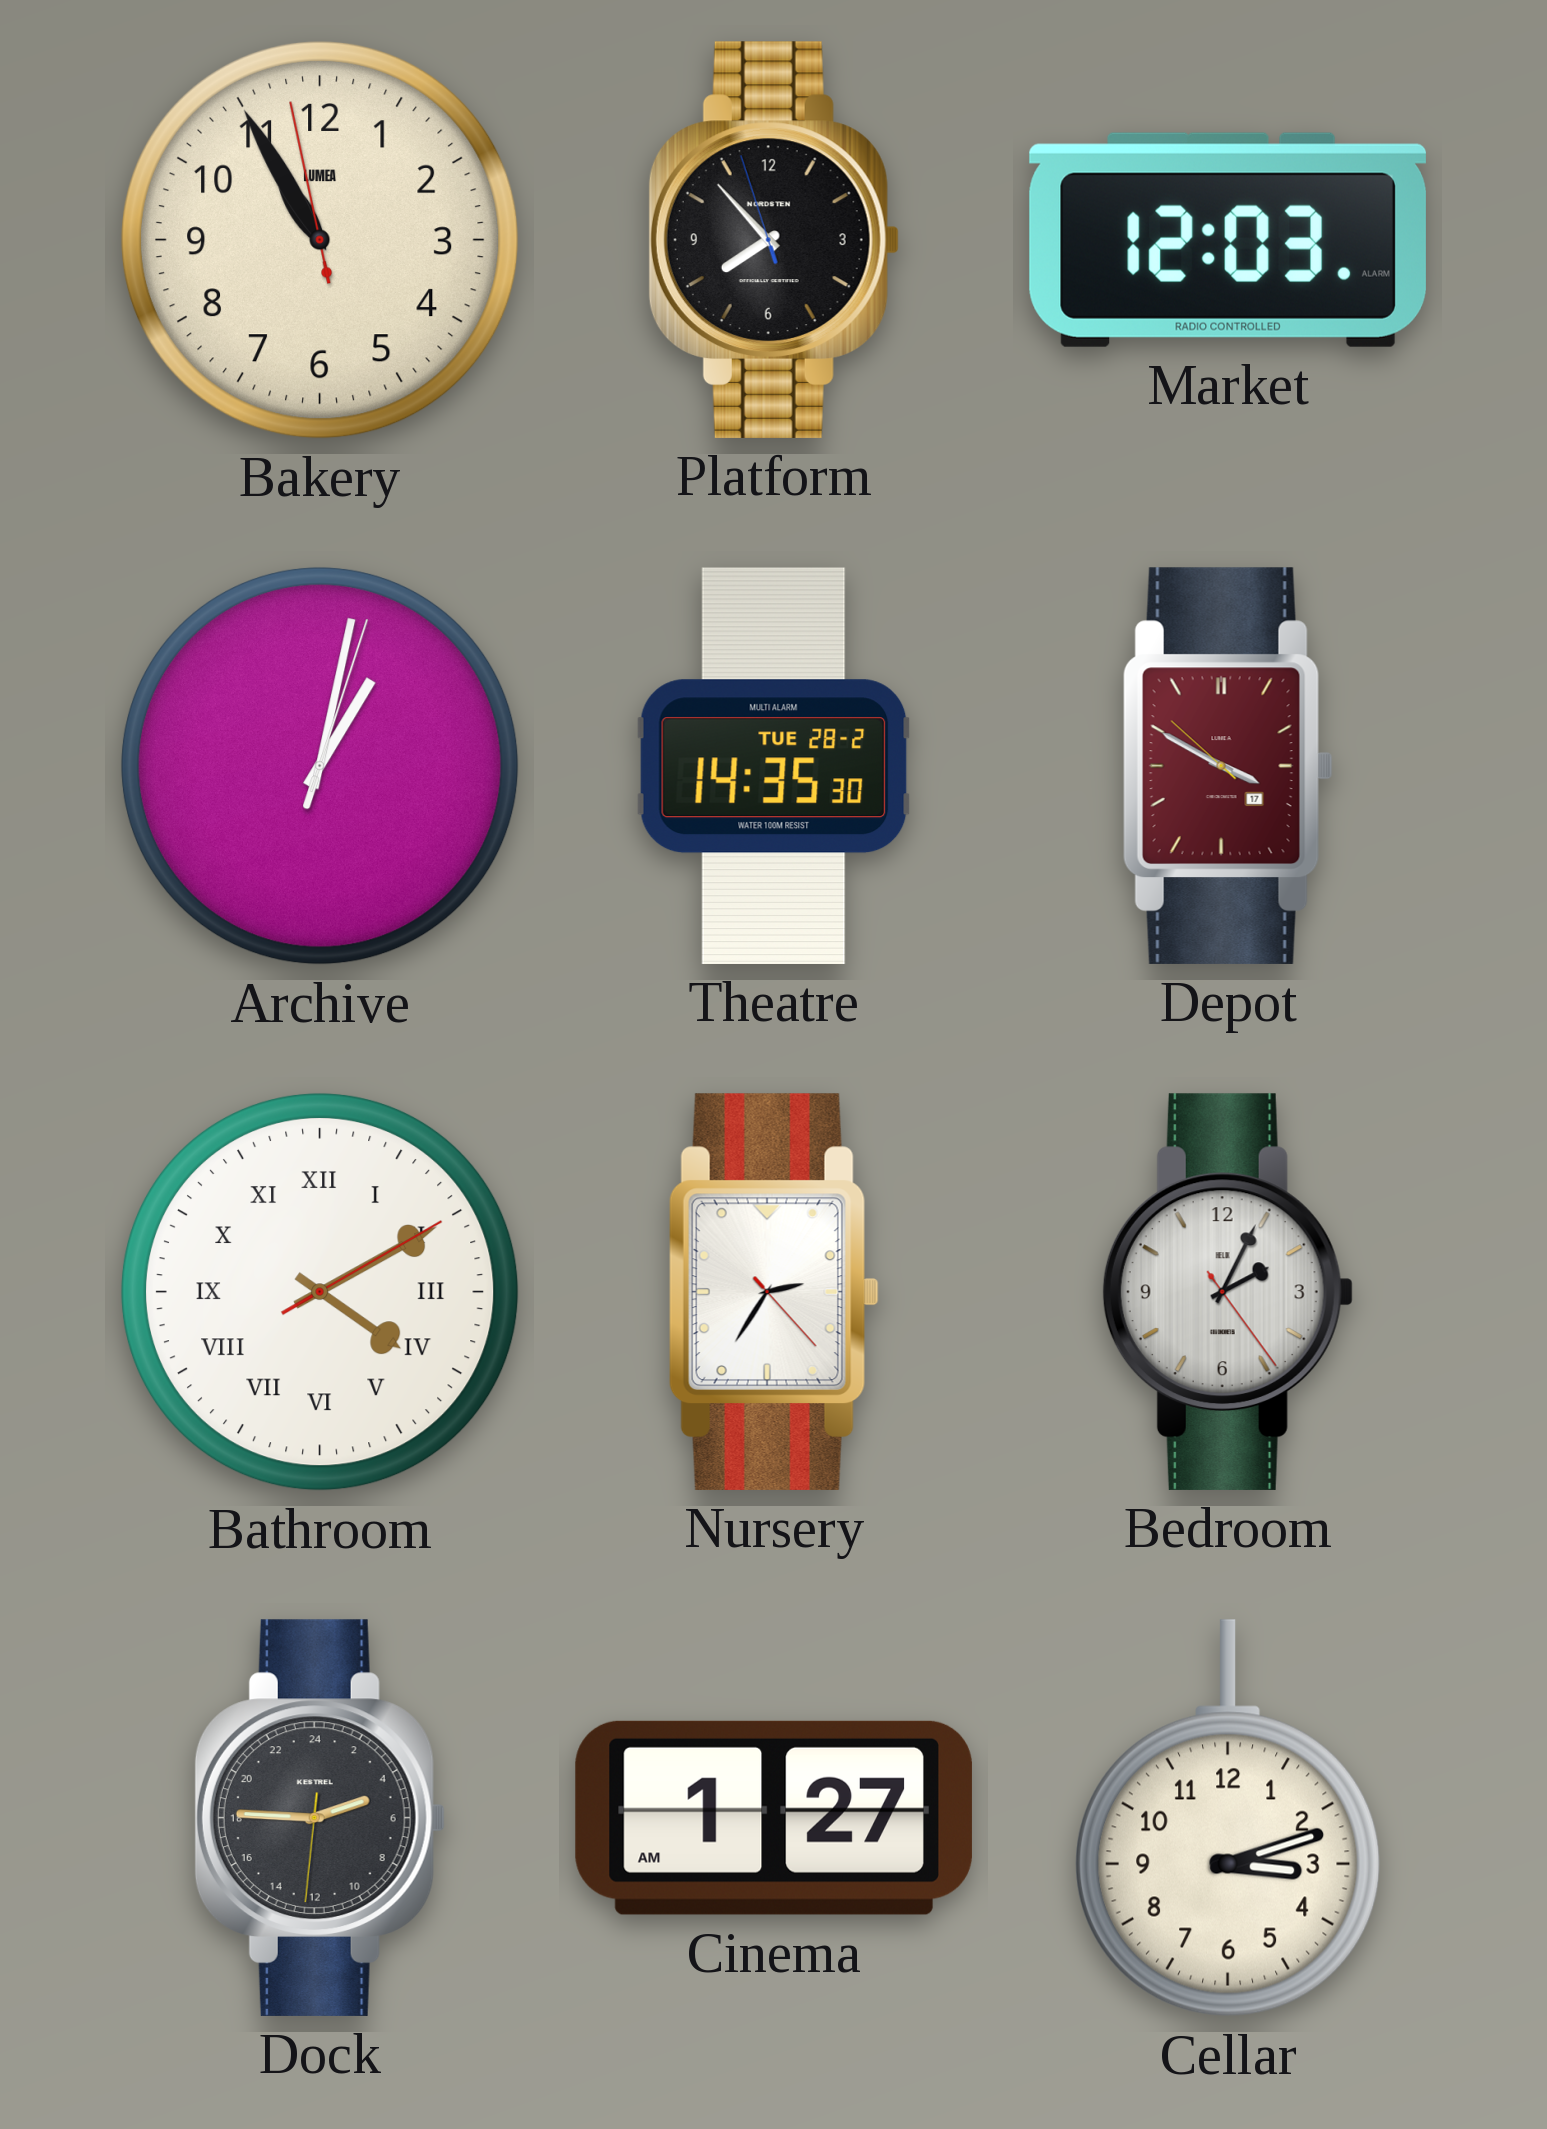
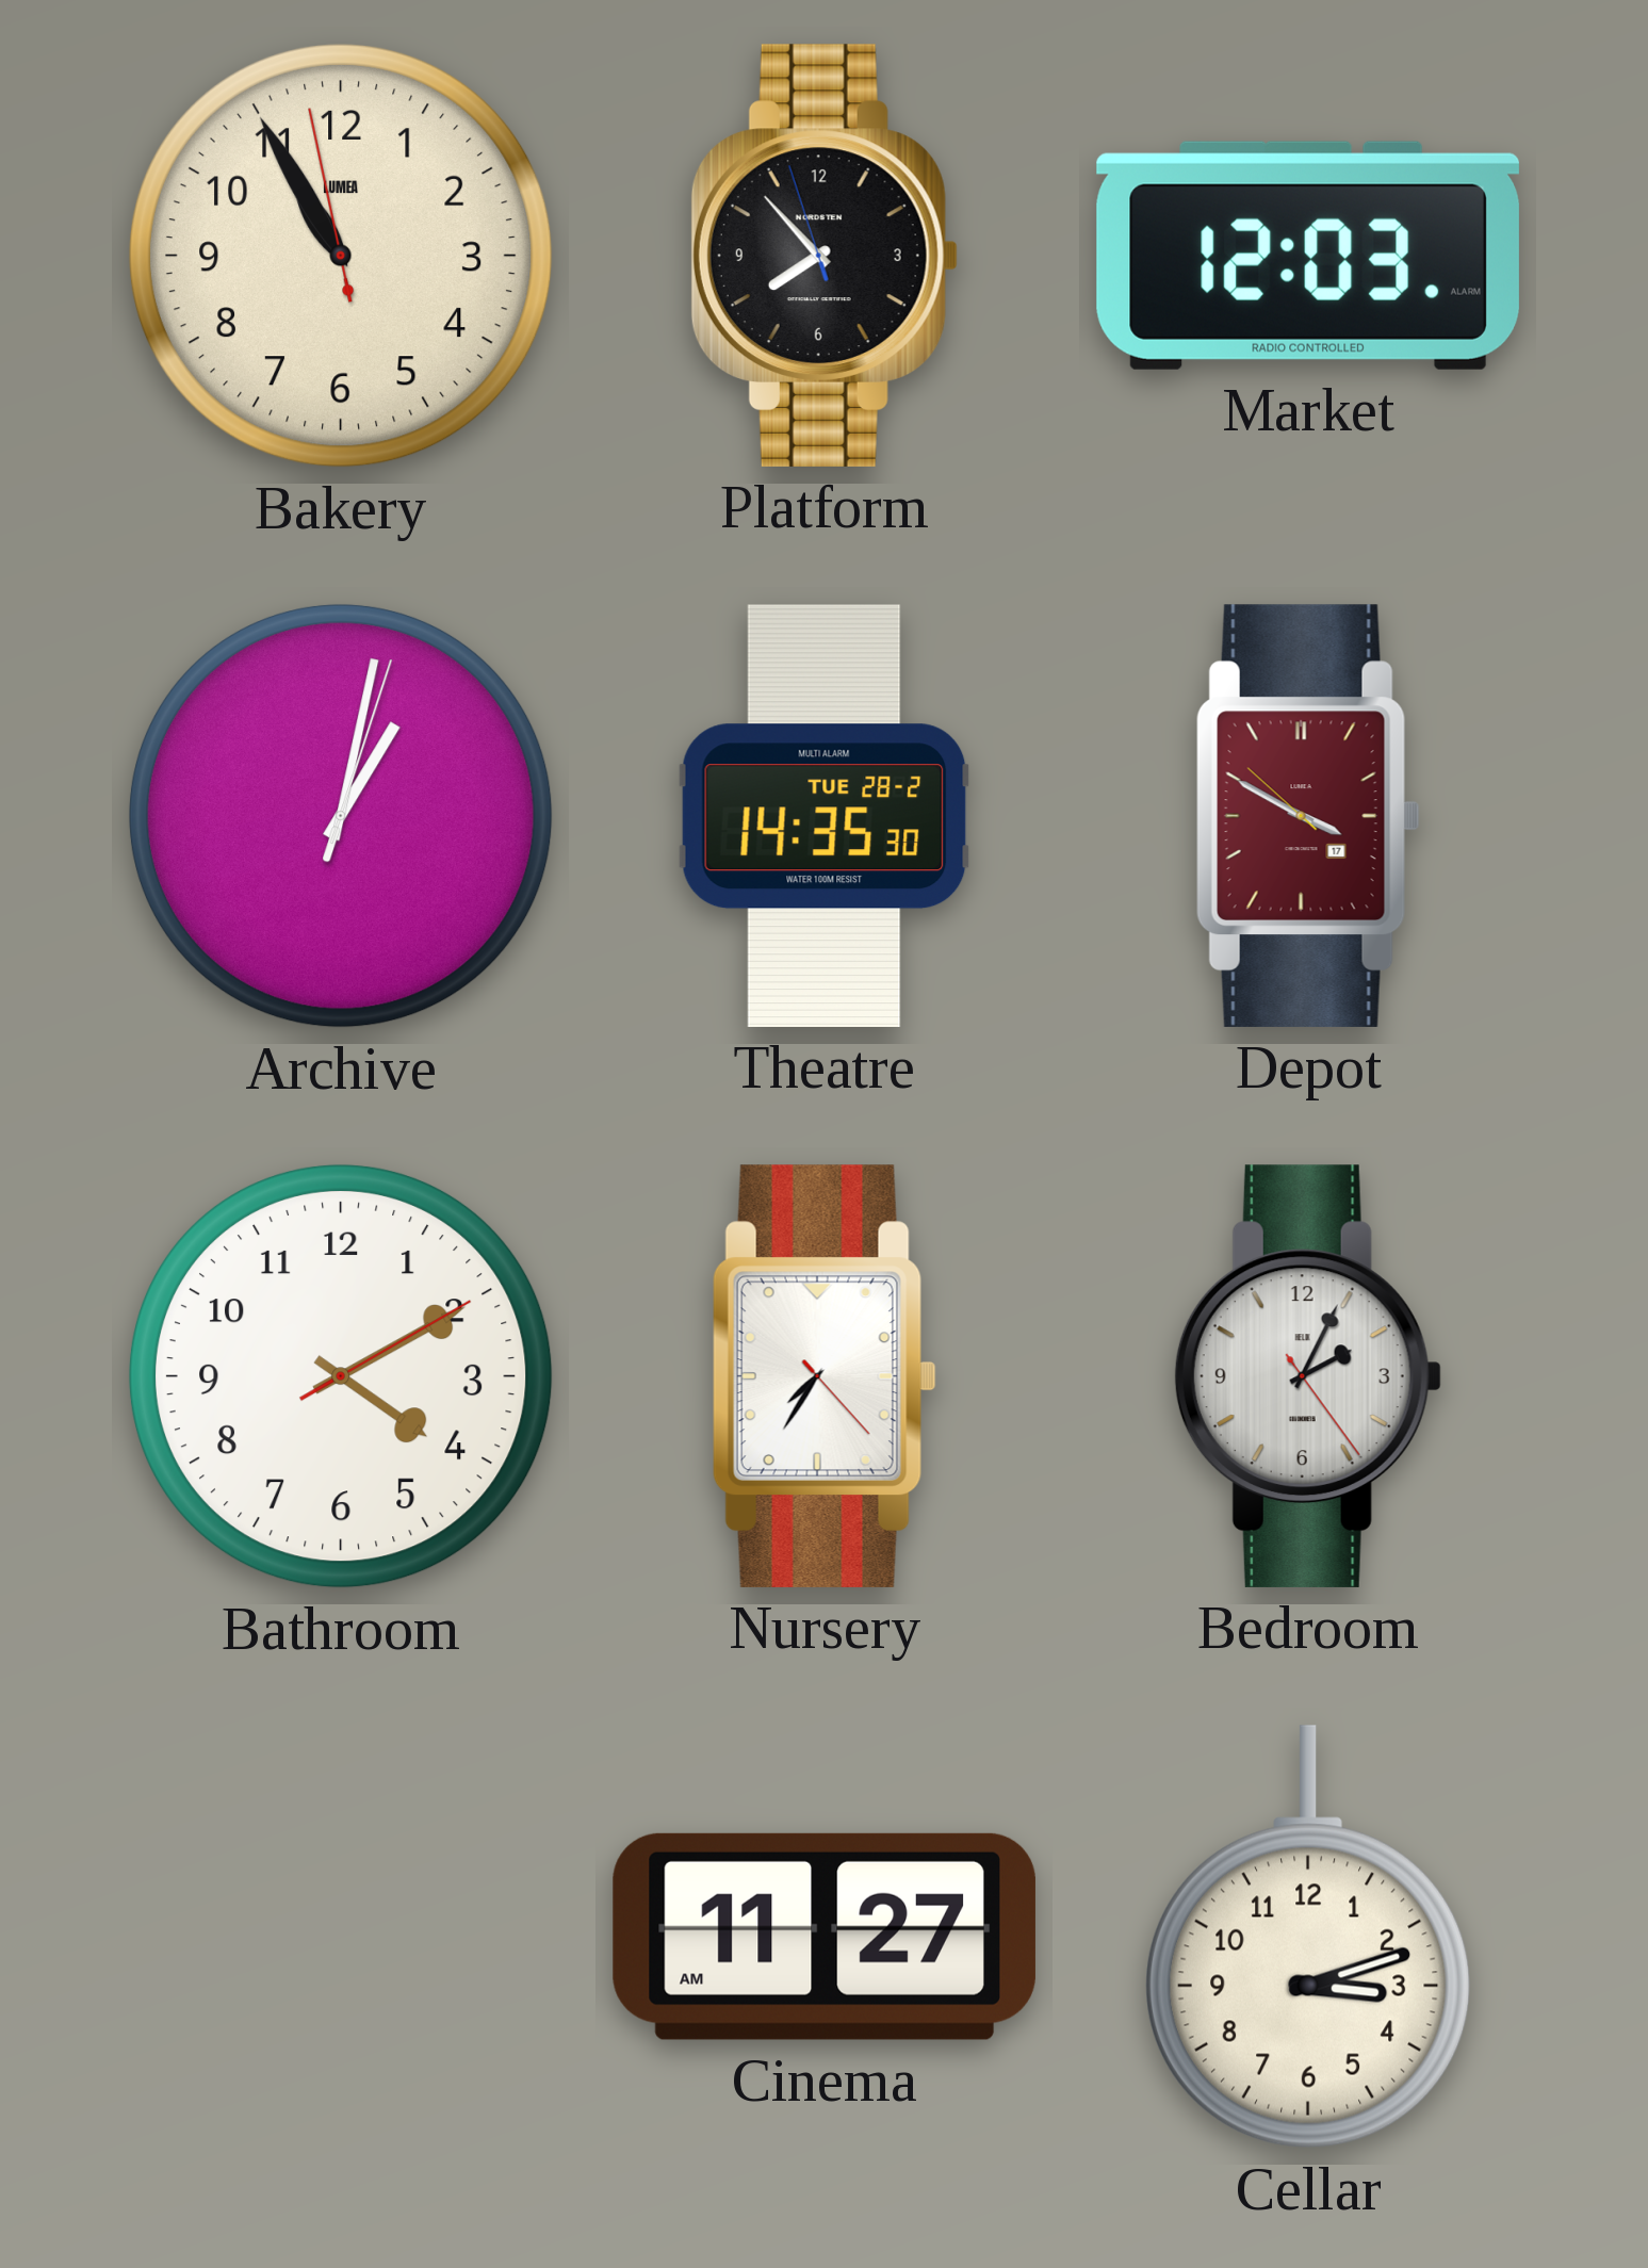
Bathroom numerals: Roman -> Arabic (341, 1376)
Nursery: 2:35 -> 7:35 (825, 1376)
Dock: 4:45 -> none (320, 1818)
Cinema: 1:27 -> 11:27 (825, 1937)
